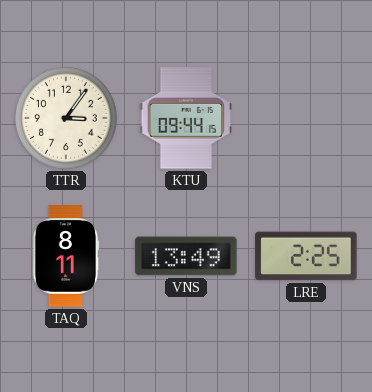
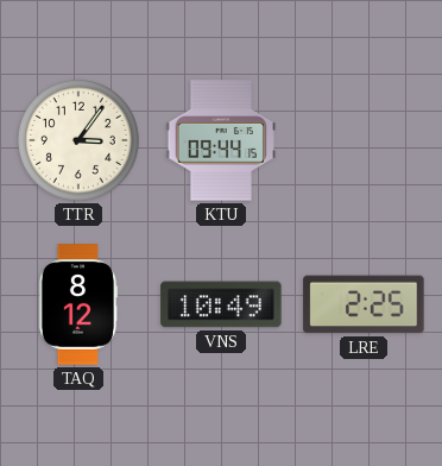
TAQ: 8:11 -> 8:12 (78, 304)
VNS: 13:49 -> 10:49 (221, 304)
